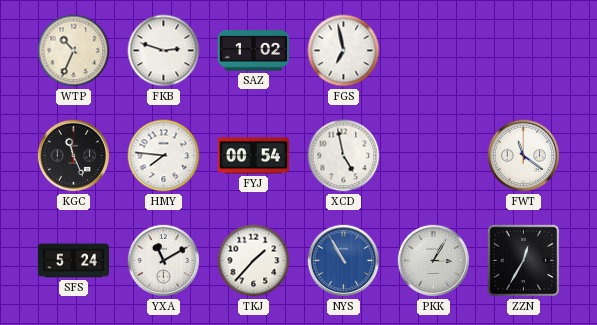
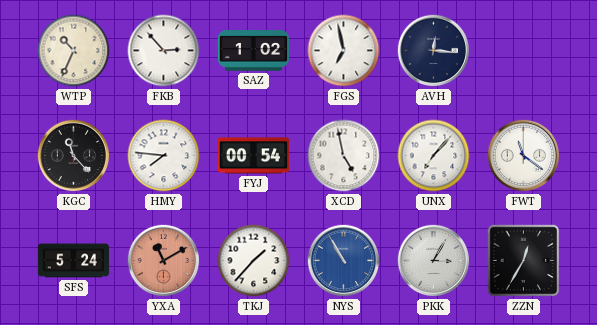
FKB: 2:48 -> 2:53 (164, 51)
AVH: none -> 12:16 (434, 51)
KGC: 11:26 -> 11:23 (74, 156)
UNX: none -> 7:07 (434, 156)
YXA dial: white -> salmon (164, 261)
